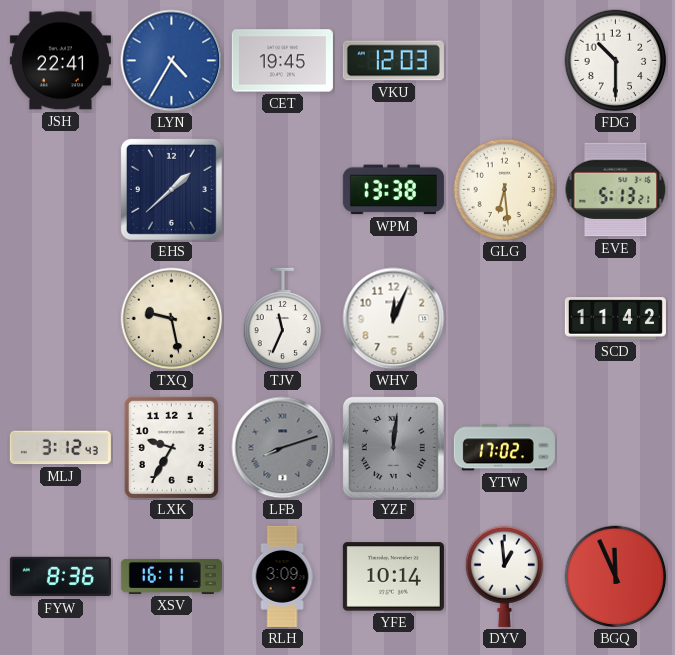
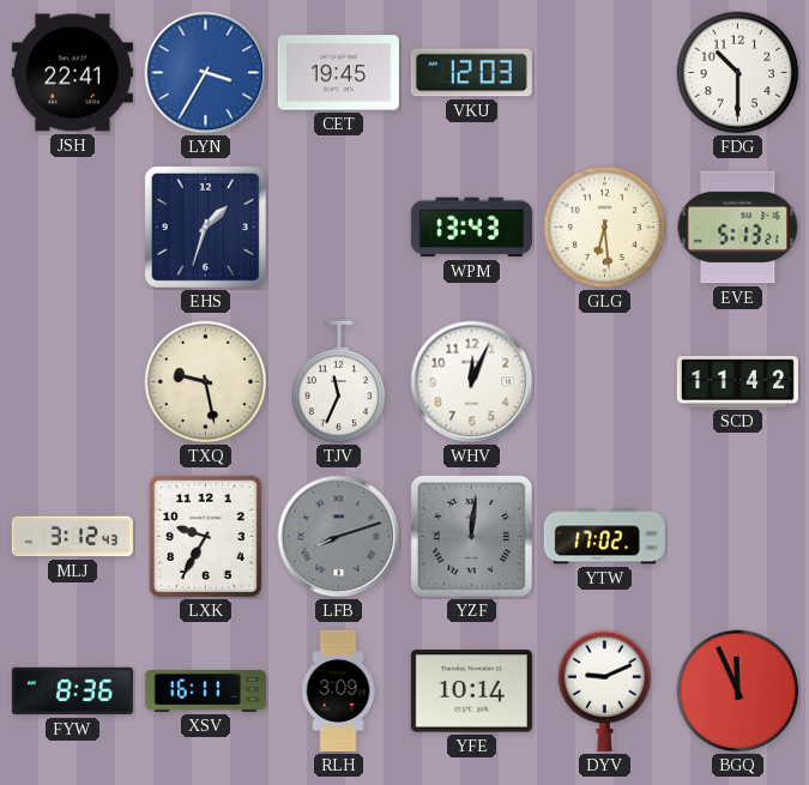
LYN: 4:35 -> 3:35 (206, 73)
EHS: 1:38 -> 1:33 (205, 227)
WPM: 13:38 -> 13:43 (471, 228)
DYV: 12:59 -> 9:11 (605, 690)
